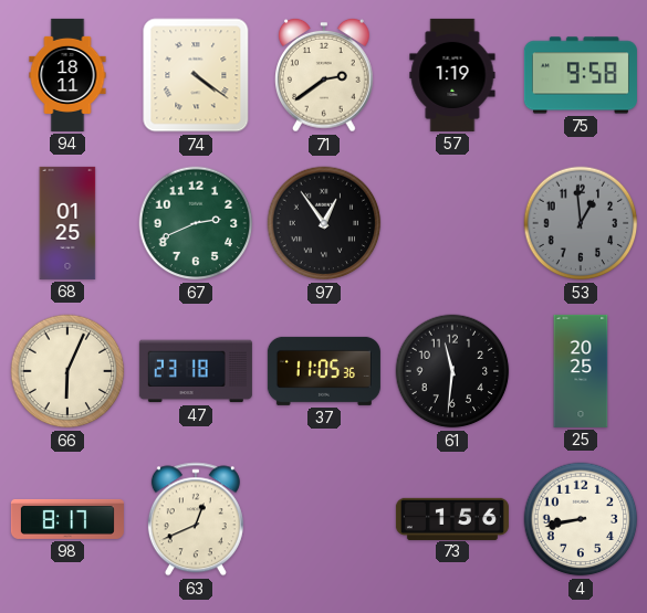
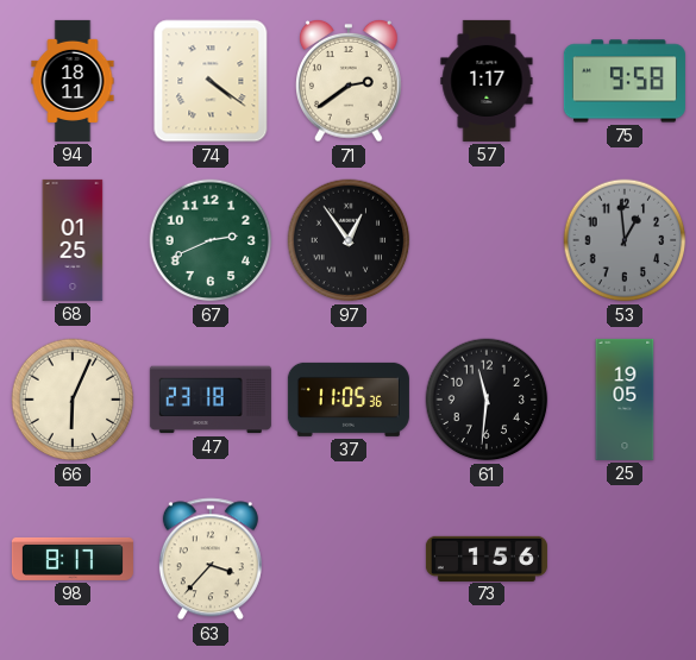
57: 1:19 -> 1:17 (487, 81)
25: 20:25 -> 19:05 (625, 400)
63: 12:41 -> 3:37 (211, 559)
4: 8:43 -> none (581, 519)
